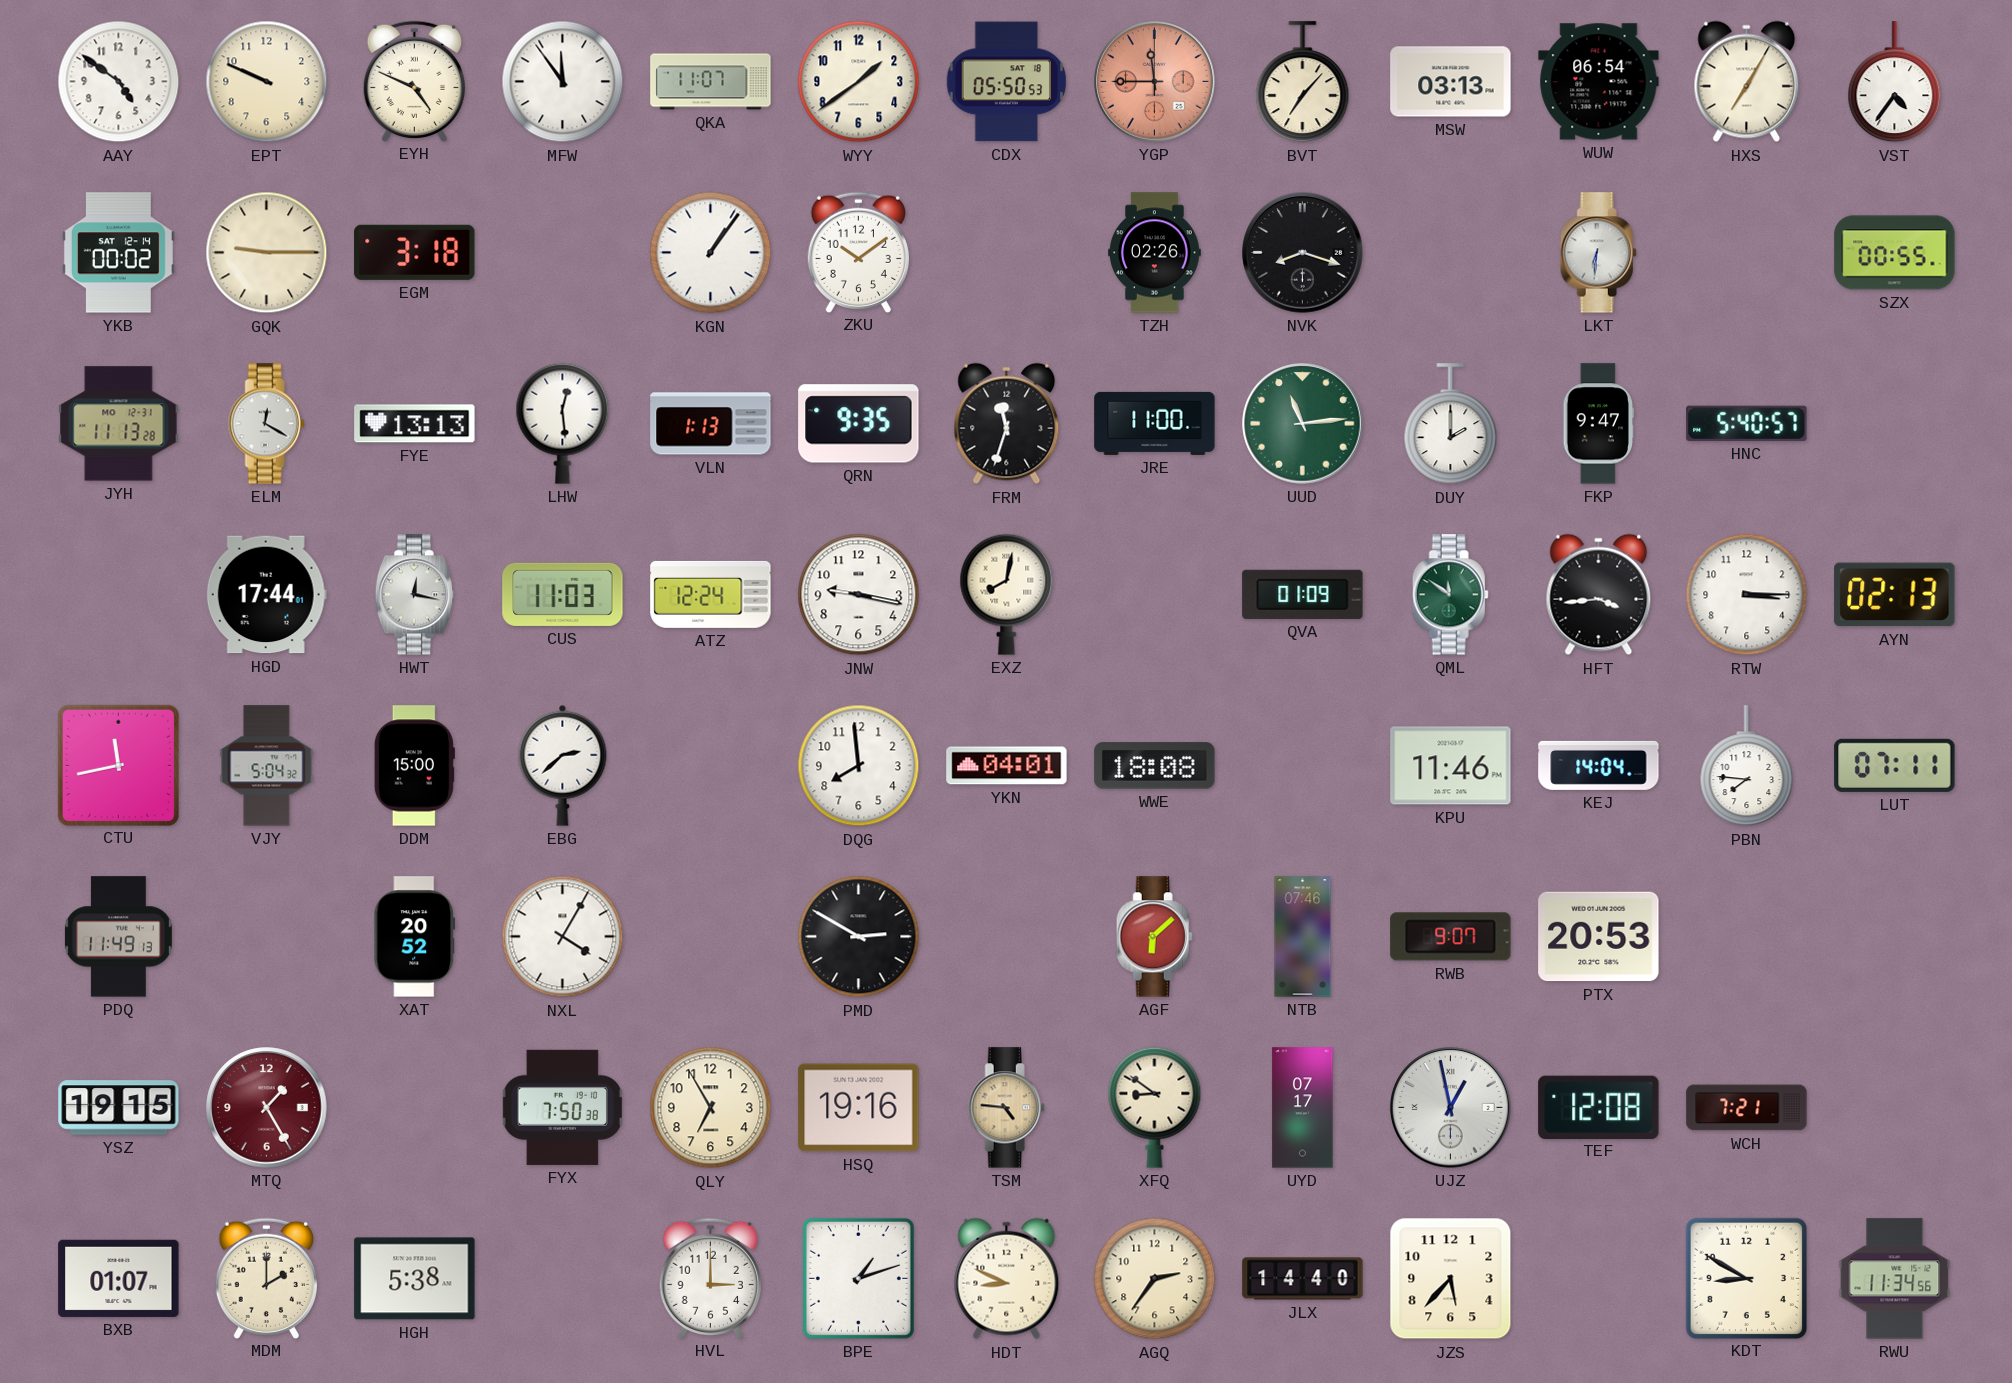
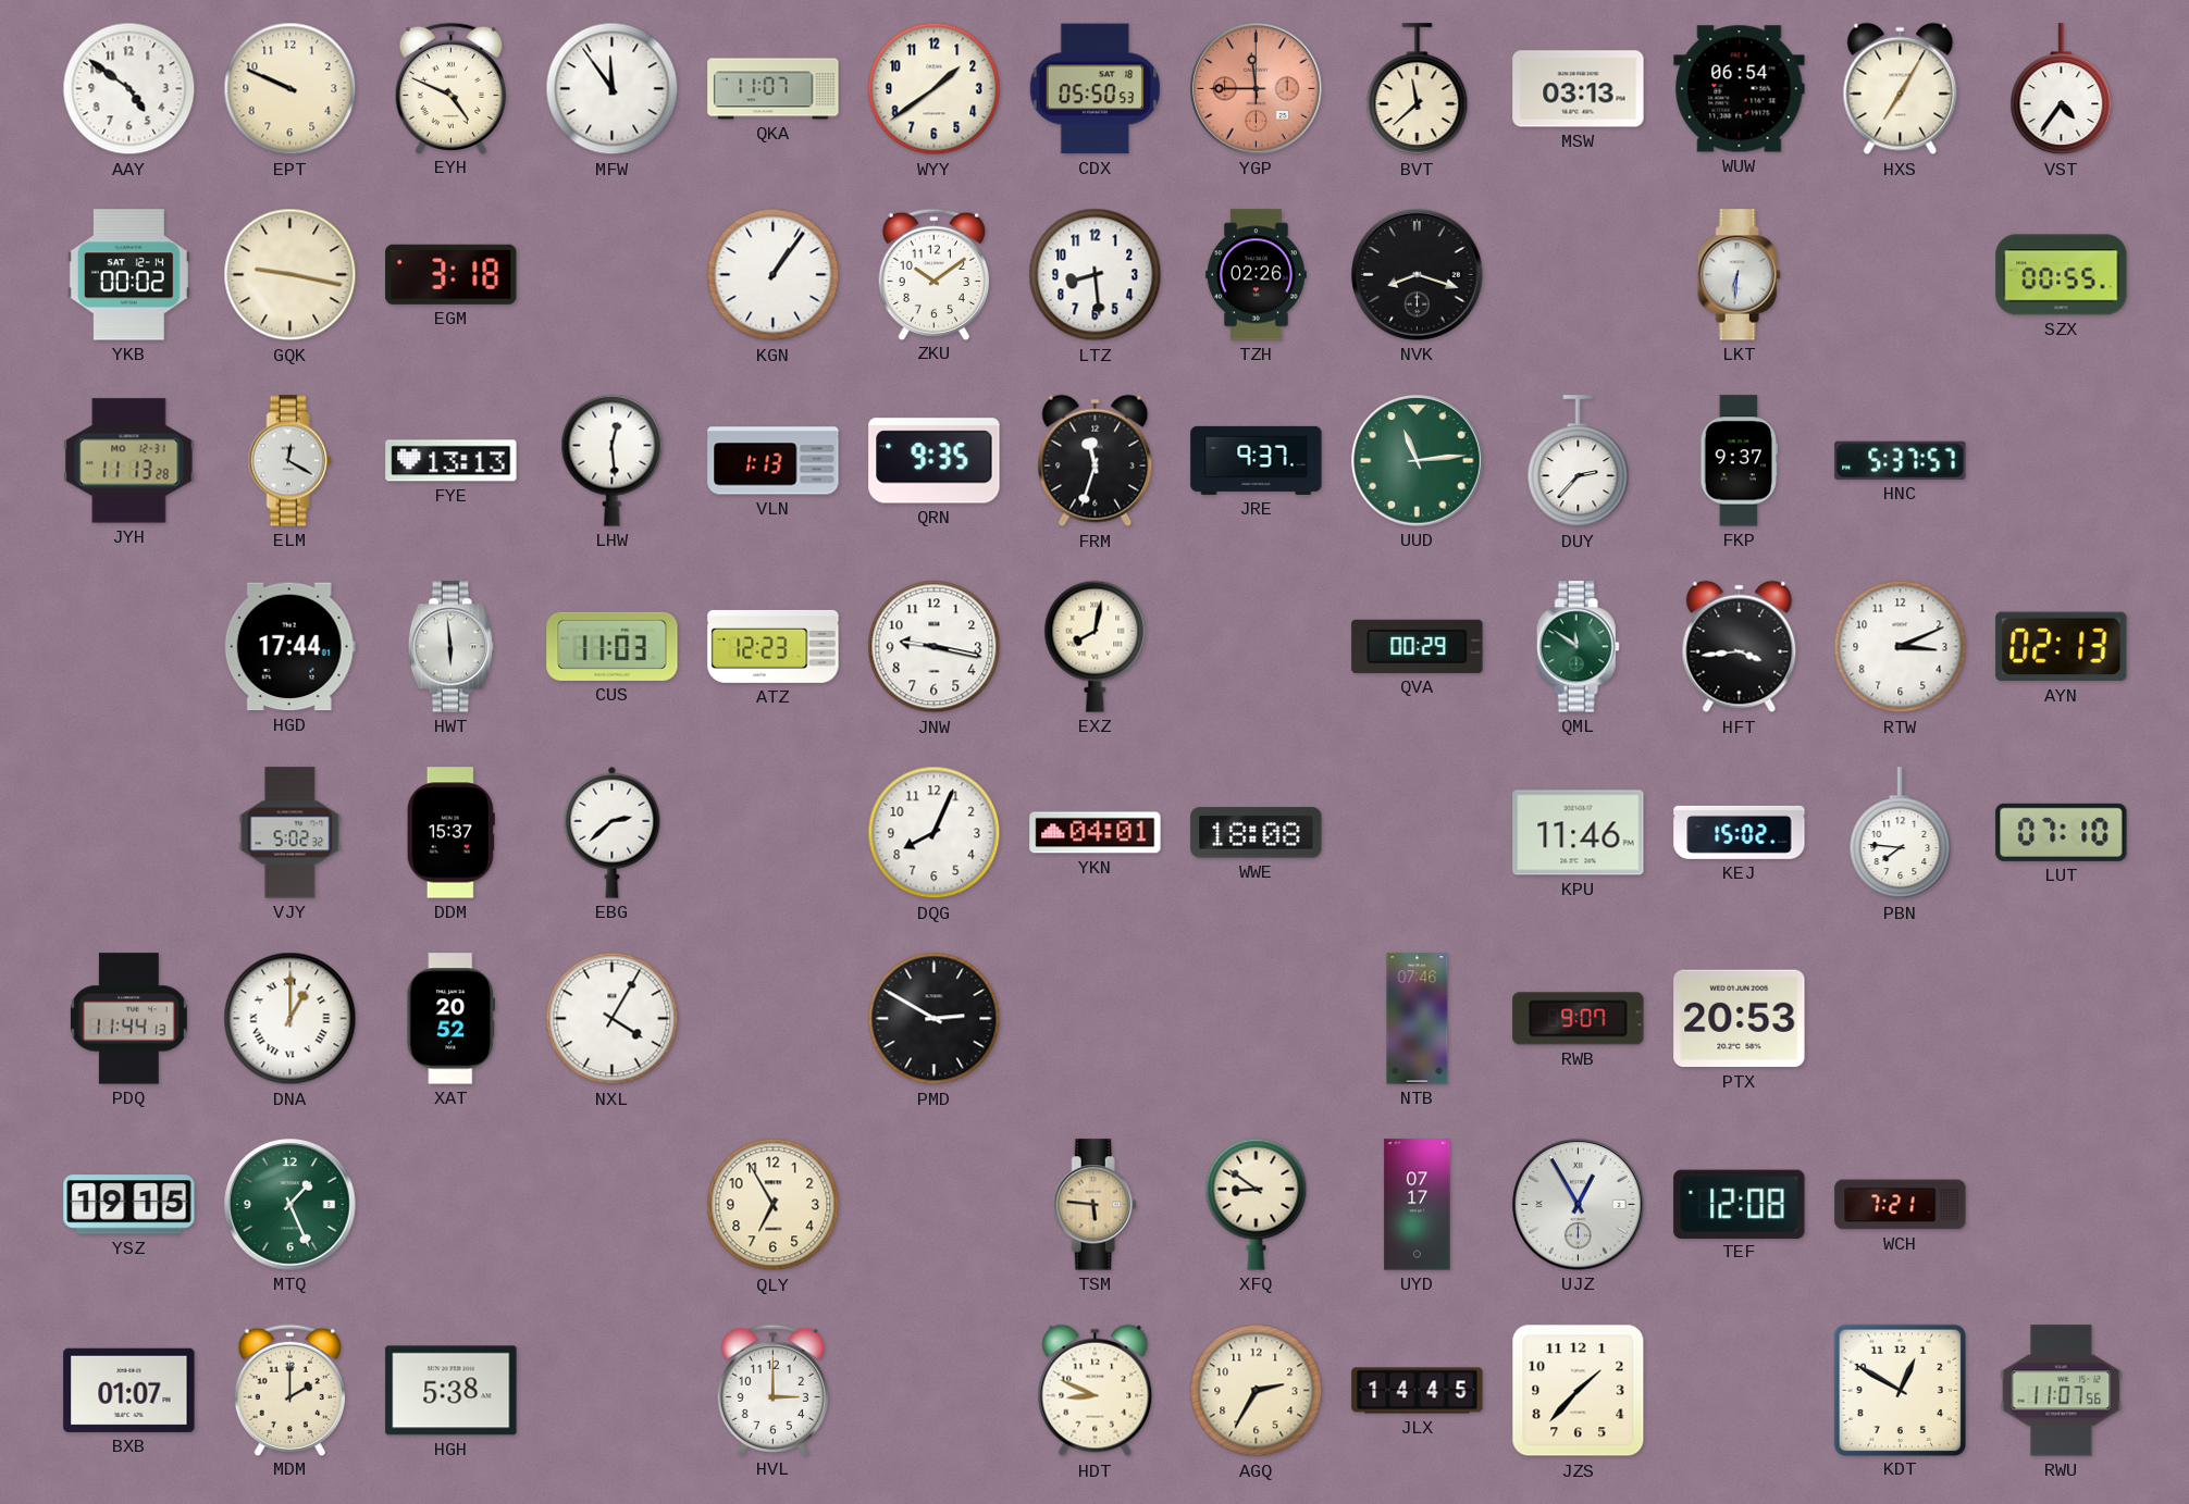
BVT: 7:07 -> 11:38 (1418, 89)
GQK: 9:15 -> 9:17 (290, 275)
LTZ: none -> 8:29 (1096, 275)
JRE: 11:00 -> 9:37 (1257, 460)
DUY: 2:00 -> 2:37 (1579, 461)
FKP: 9:47 -> 9:37 (1739, 461)
HNC: 5:40 -> 5:37 (1901, 460)
HWT: 12:17 -> 5:59 (452, 647)
ATZ: 12:24 -> 12:23 (774, 646)
QVA: 01:09 -> 00:29 (1418, 646)
RTW: 3:15 -> 3:11 (1901, 647)
CTU: 11:43 -> none (118, 765)
VJY: 5:04 -> 5:02 (290, 833)
DDM: 15:00 -> 15:37 (450, 833)
DQG: 7:59 -> 8:04 (935, 833)
KEJ: 14:04 -> 15:02 (1740, 832)
LUT: 07:11 -> 07:10 (2062, 832)
PDQ: 11:49 -> 11:44 (128, 1019)
DNA: none -> 1:00 (290, 1019)
AGF: 6:08 -> none (1154, 937)
MTQ: 1:25 -> 1:26 (290, 1205)
MTQ dial: burgundy -> green (290, 1205)
FYX: 7:50 -> none (562, 1107)
HSQ: 19:16 -> none (859, 1108)
TSM: 4:46 -> 5:46 (1094, 1205)
UJZ: 12:58 -> 12:55 (1579, 1205)
BPE: 1:12 -> none (858, 1278)
AGQ: 2:36 -> 2:35 (1257, 1391)
JLX: 14:40 -> 14:45 (1418, 1391)
JZS: 5:37 -> 1:37 (1579, 1391)
KDT: 8:50 -> 12:50 (1900, 1390)
RWU: 11:34 -> 11:07 (2062, 1391)
